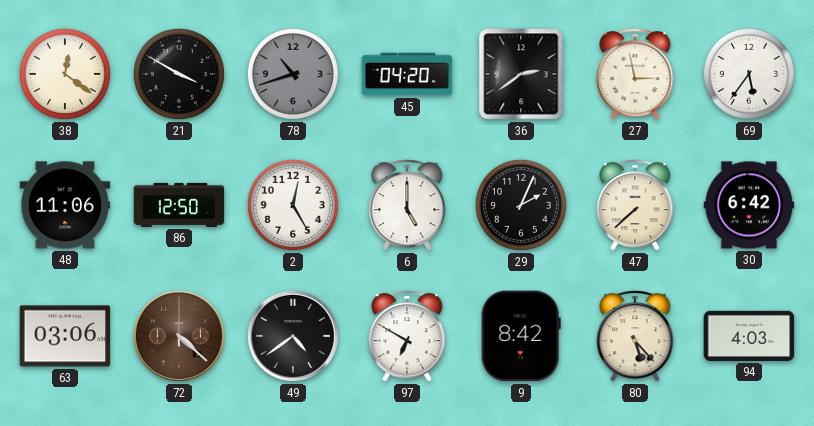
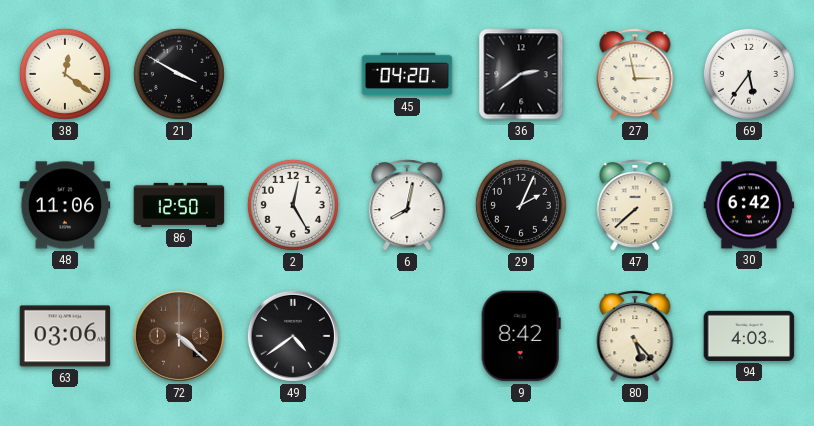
78: 10:42 -> none (293, 74)
6: 5:00 -> 8:02 (407, 205)
97: 6:50 -> none (407, 336)
